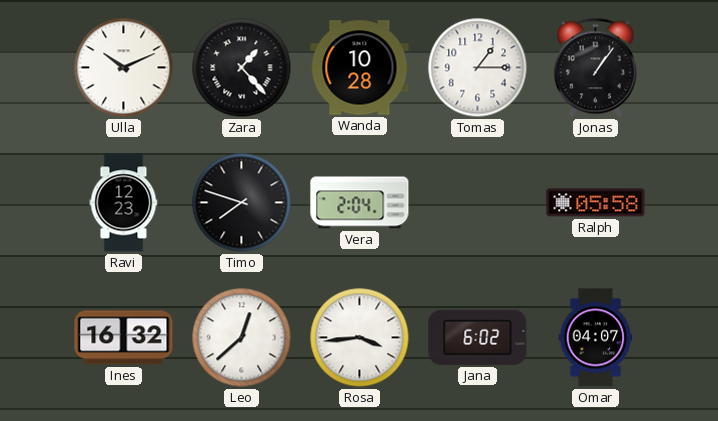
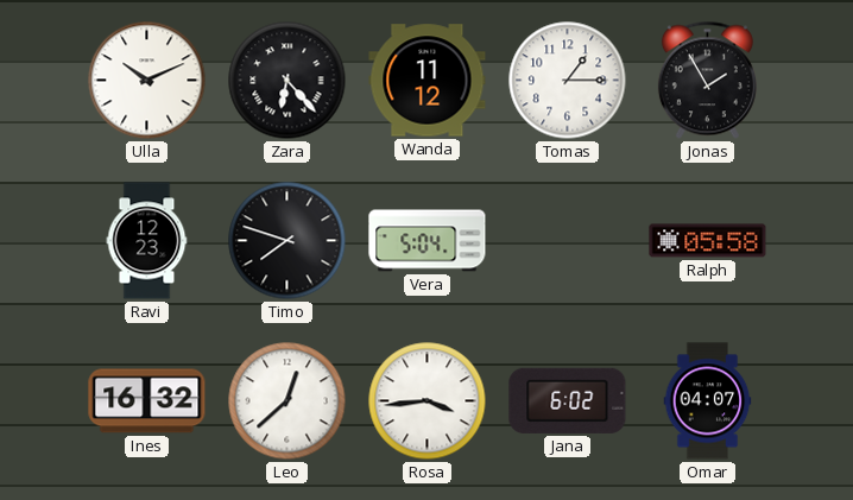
Zara: 1:23 -> 6:23 (288, 81)
Wanda: 10:28 -> 11:12 (428, 81)
Jonas: 1:06 -> 1:55 (707, 81)
Vera: 2:04 -> 5:04 (428, 241)
